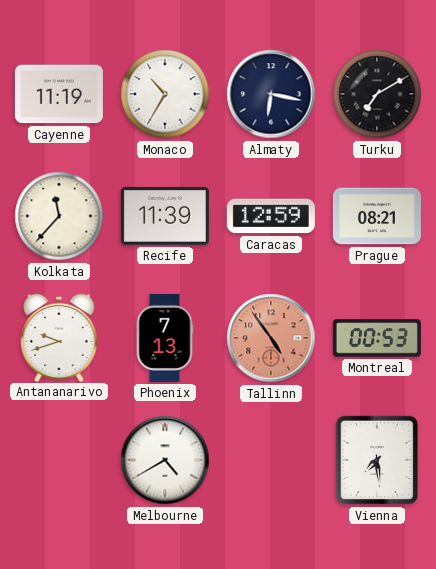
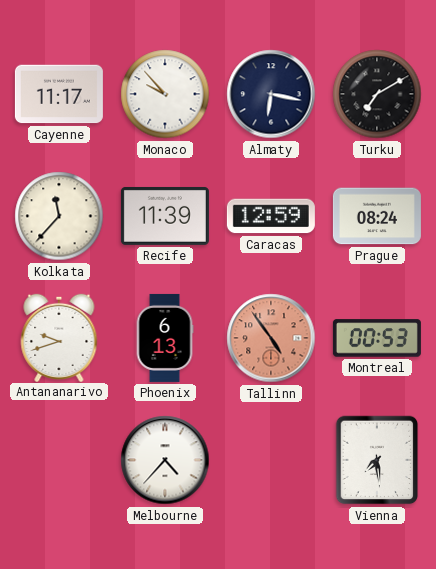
Cayenne: 11:19 -> 11:17 (59, 94)
Monaco: 10:35 -> 9:53 (165, 94)
Prague: 08:21 -> 08:24 (377, 216)
Phoenix: 7:13 -> 6:13 (165, 338)
Melbourne: 4:40 -> 4:37 (165, 460)
